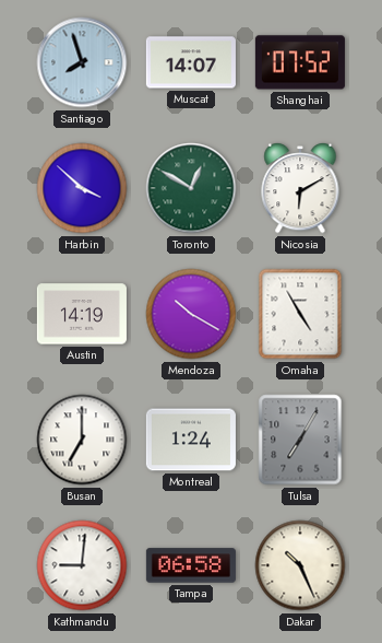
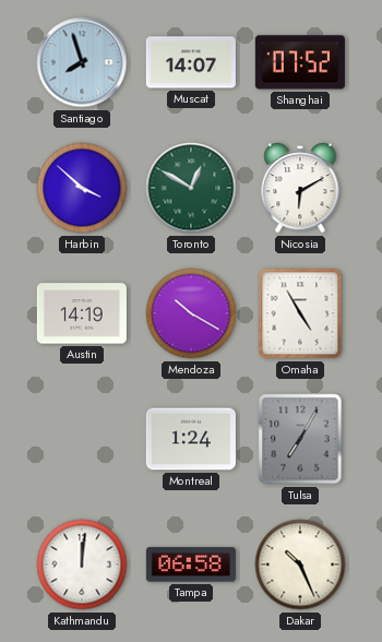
Busan: 7:00 -> none (82, 440)
Kathmandu: 9:01 -> 12:01 (82, 564)
